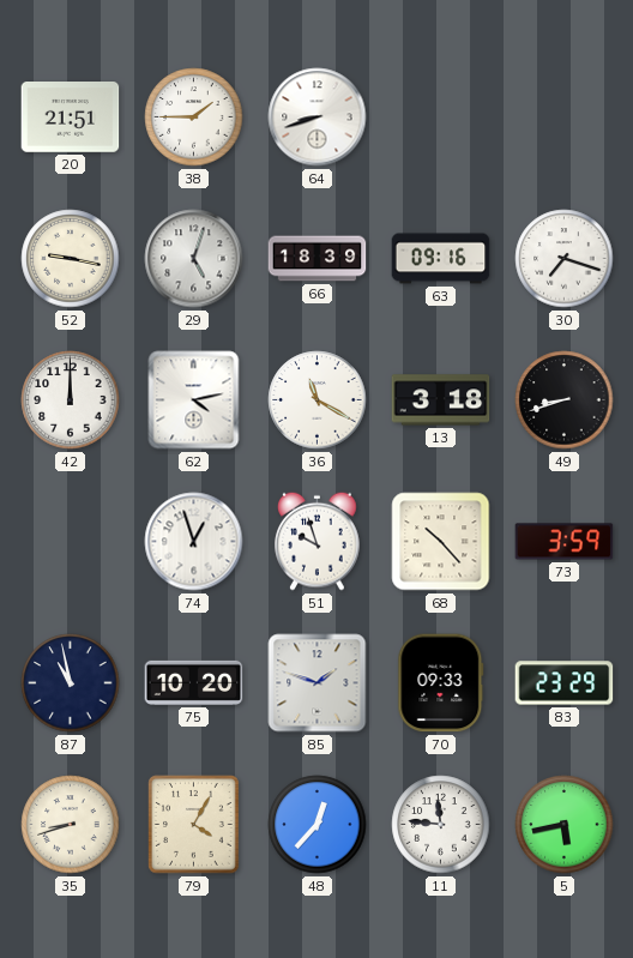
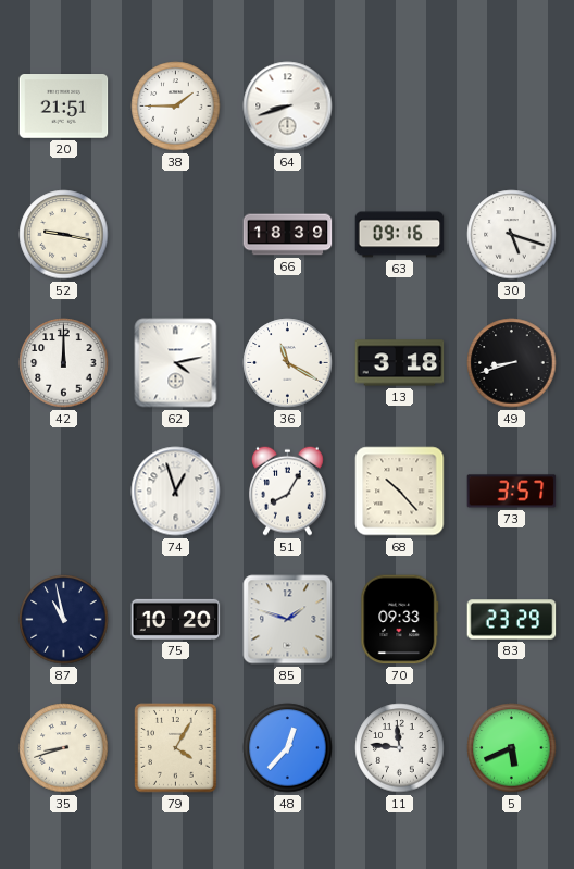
29: 5:03 -> none (194, 259)
30: 7:18 -> 5:18 (512, 235)
51: 9:57 -> 8:05 (288, 491)
73: 3:59 -> 3:57 (512, 492)
5: 5:43 -> 5:41 (512, 748)
